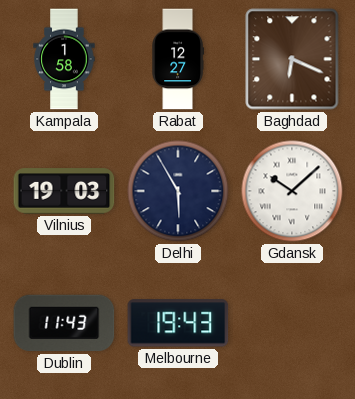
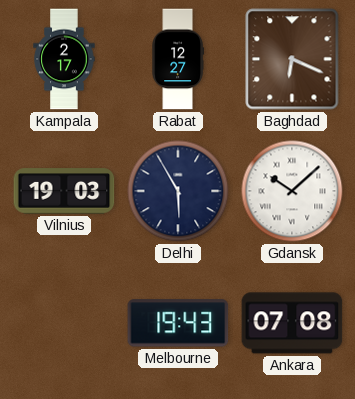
Kampala: 1:58 -> 2:17 (64, 59)
Dublin: 11:43 -> none (64, 323)
Ankara: none -> 07:08 (292, 323)
